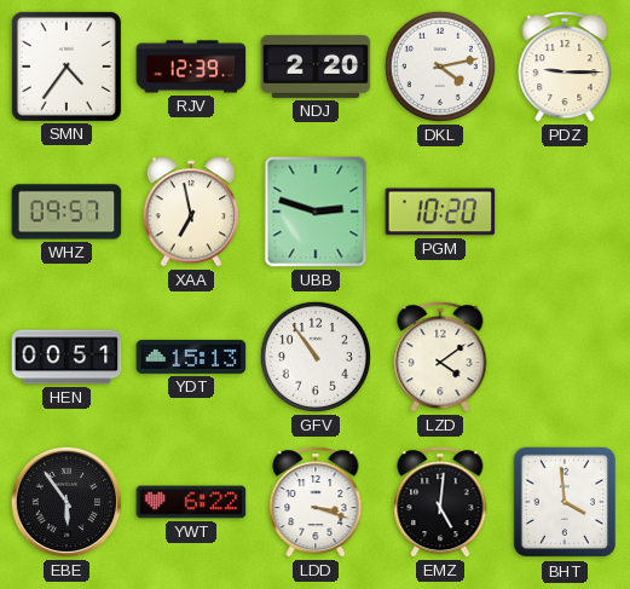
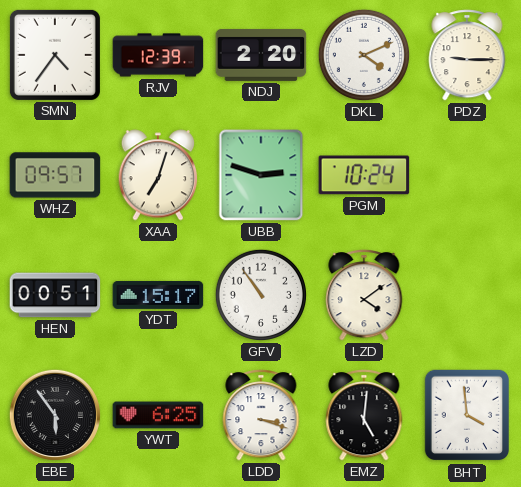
DKL: 4:13 -> 4:11 (364, 55)
XAA: 6:58 -> 7:03 (158, 175)
PGM: 10:20 -> 10:24 (364, 175)
YDT: 15:13 -> 15:17 (158, 295)
YWT: 6:22 -> 6:25 (158, 415)
